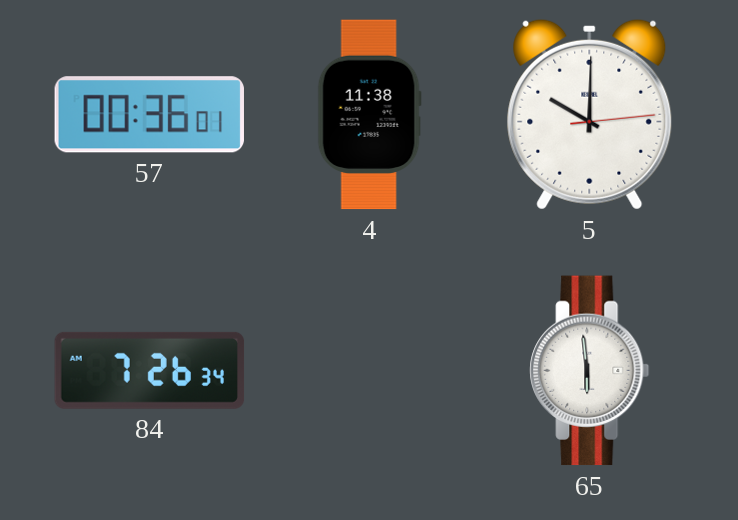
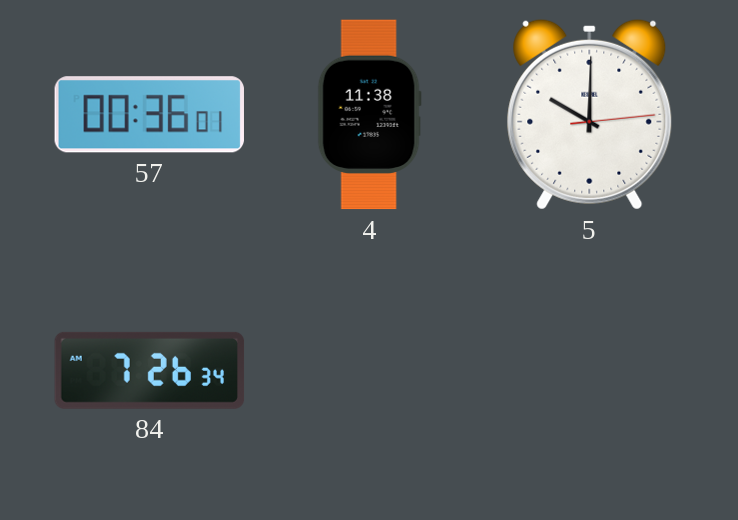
65: 5:59 -> none (590, 371)
